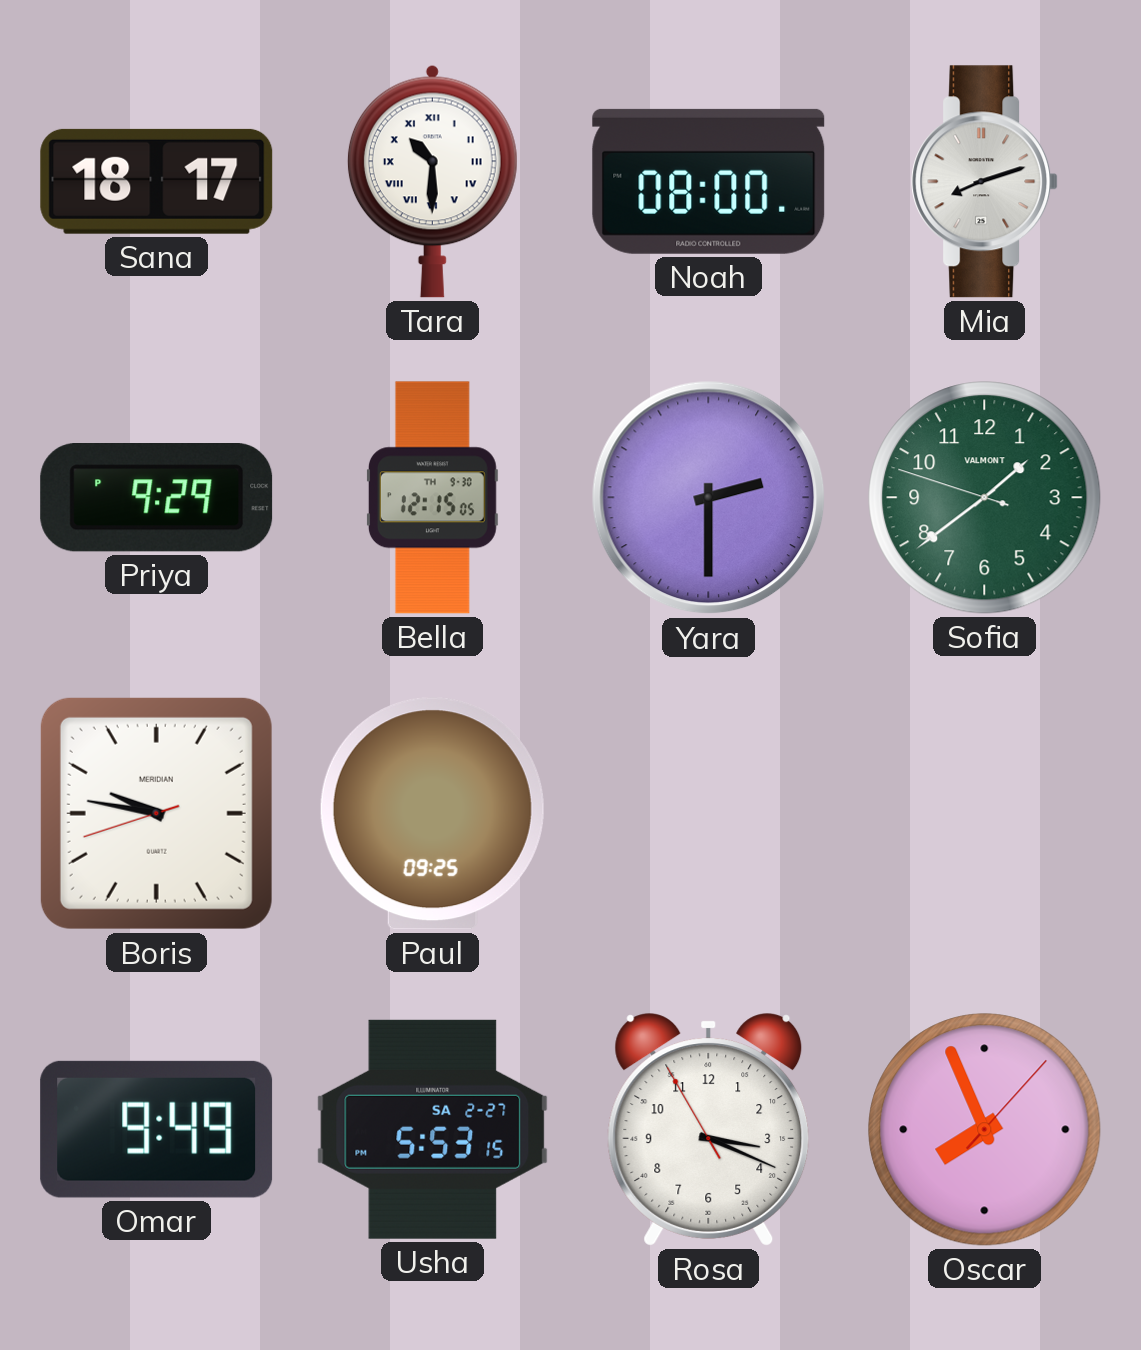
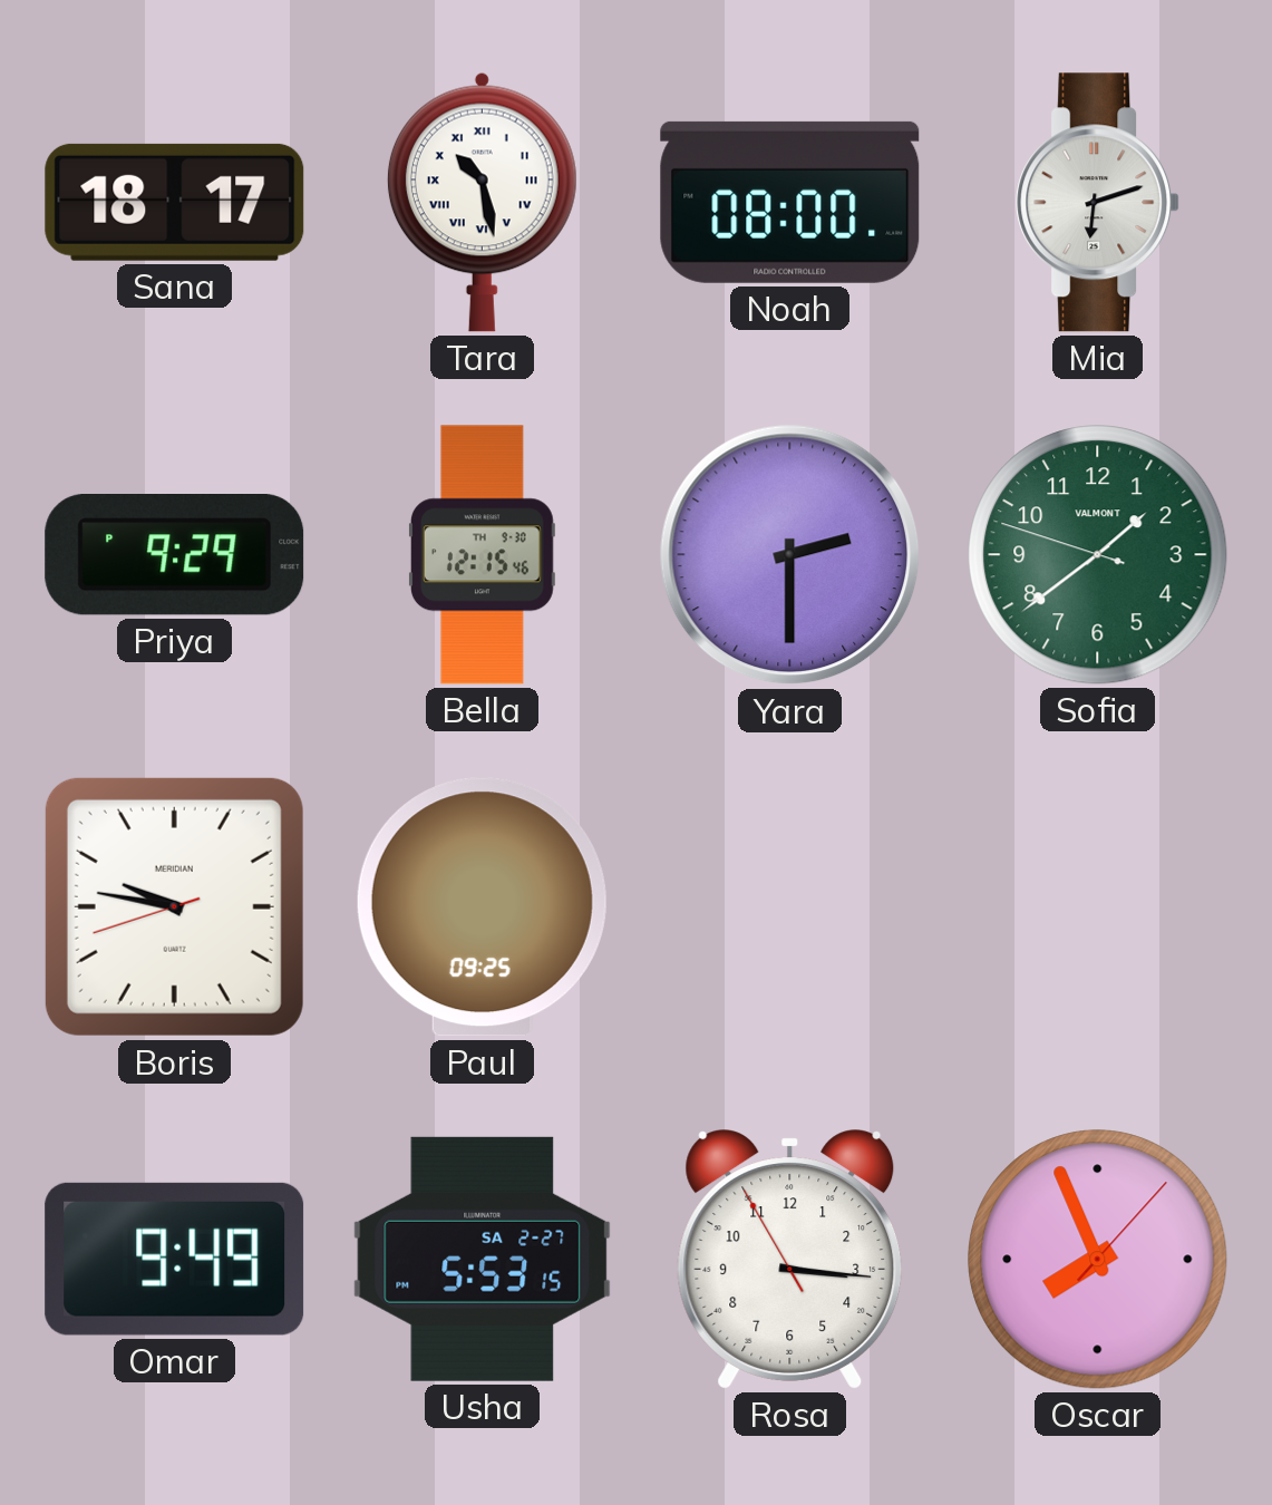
Tara: 10:30 -> 10:28 (482, 202)
Mia: 8:12 -> 6:12 (1098, 203)
Bella: 12:15:05 -> 12:15:46 (482, 555)
Rosa: 3:18 -> 3:15 (790, 1260)
